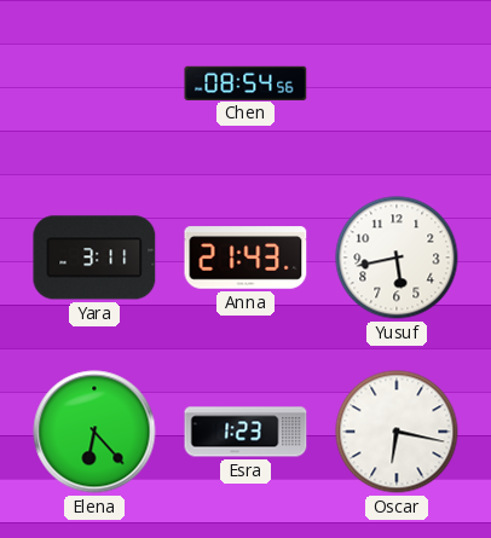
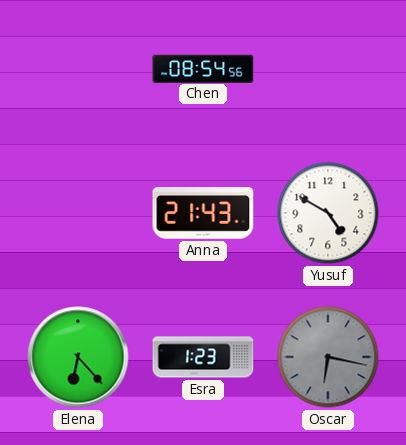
Yara: 3:11 -> none (94, 258)
Yusuf: 5:43 -> 4:50 (328, 213)
Oscar dial: white -> grey (328, 357)
